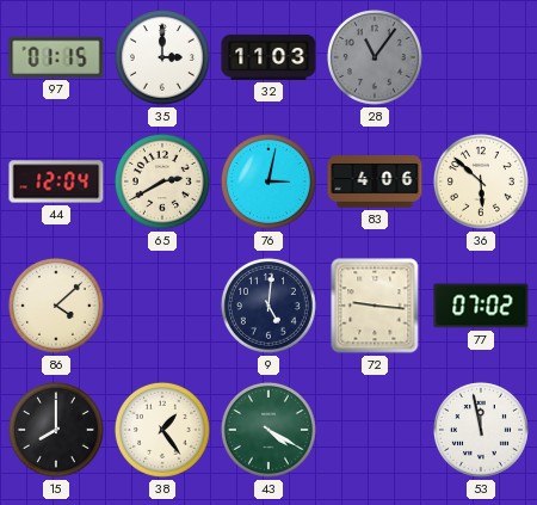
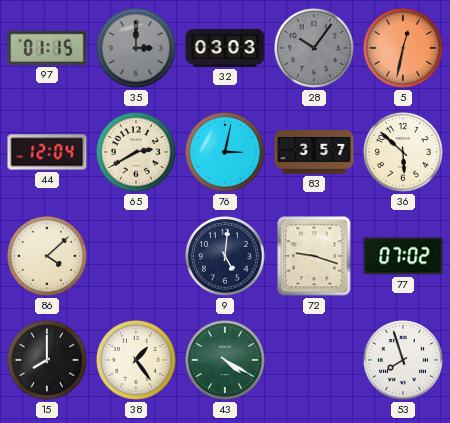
35 dial: white -> grey (136, 48)
32: 11:03 -> 03:03 (225, 48)
28: 11:06 -> 10:06 (314, 48)
5: none -> 12:32 (403, 48)
83: 4:06 -> 3:57 (314, 152)
72: 9:16 -> 9:18 (314, 256)
53: 11:58 -> 7:57 (403, 360)
